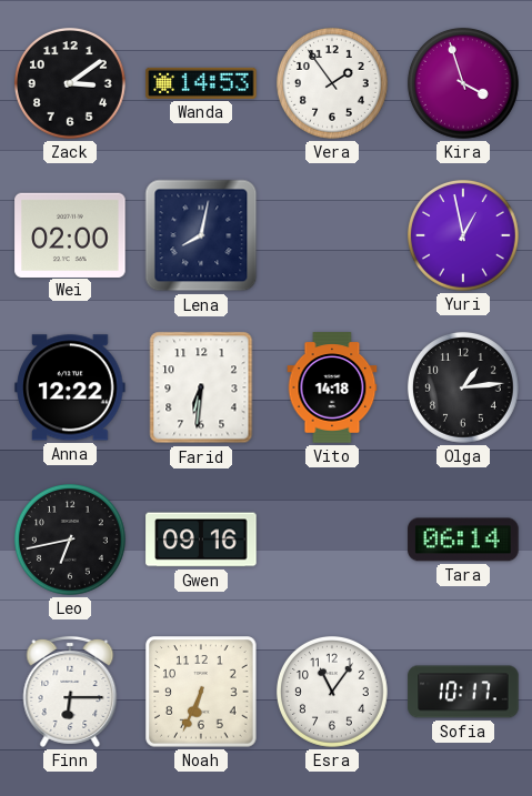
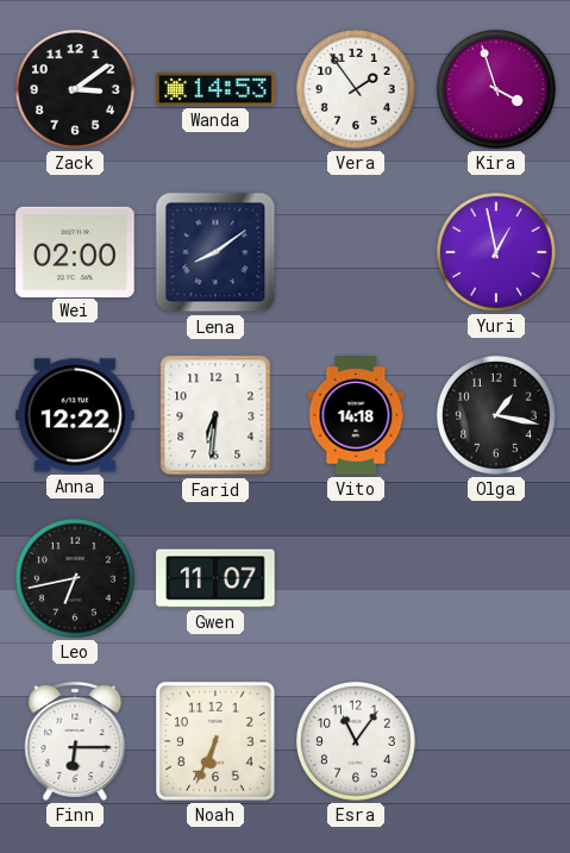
Lena: 8:02 -> 8:09 (215, 252)
Olga: 1:14 -> 1:17 (496, 415)
Gwen: 09:16 -> 11:07 (215, 578)
Tara: 06:14 -> none (463, 540)
Sofia: 10:17 -> none (463, 692)
